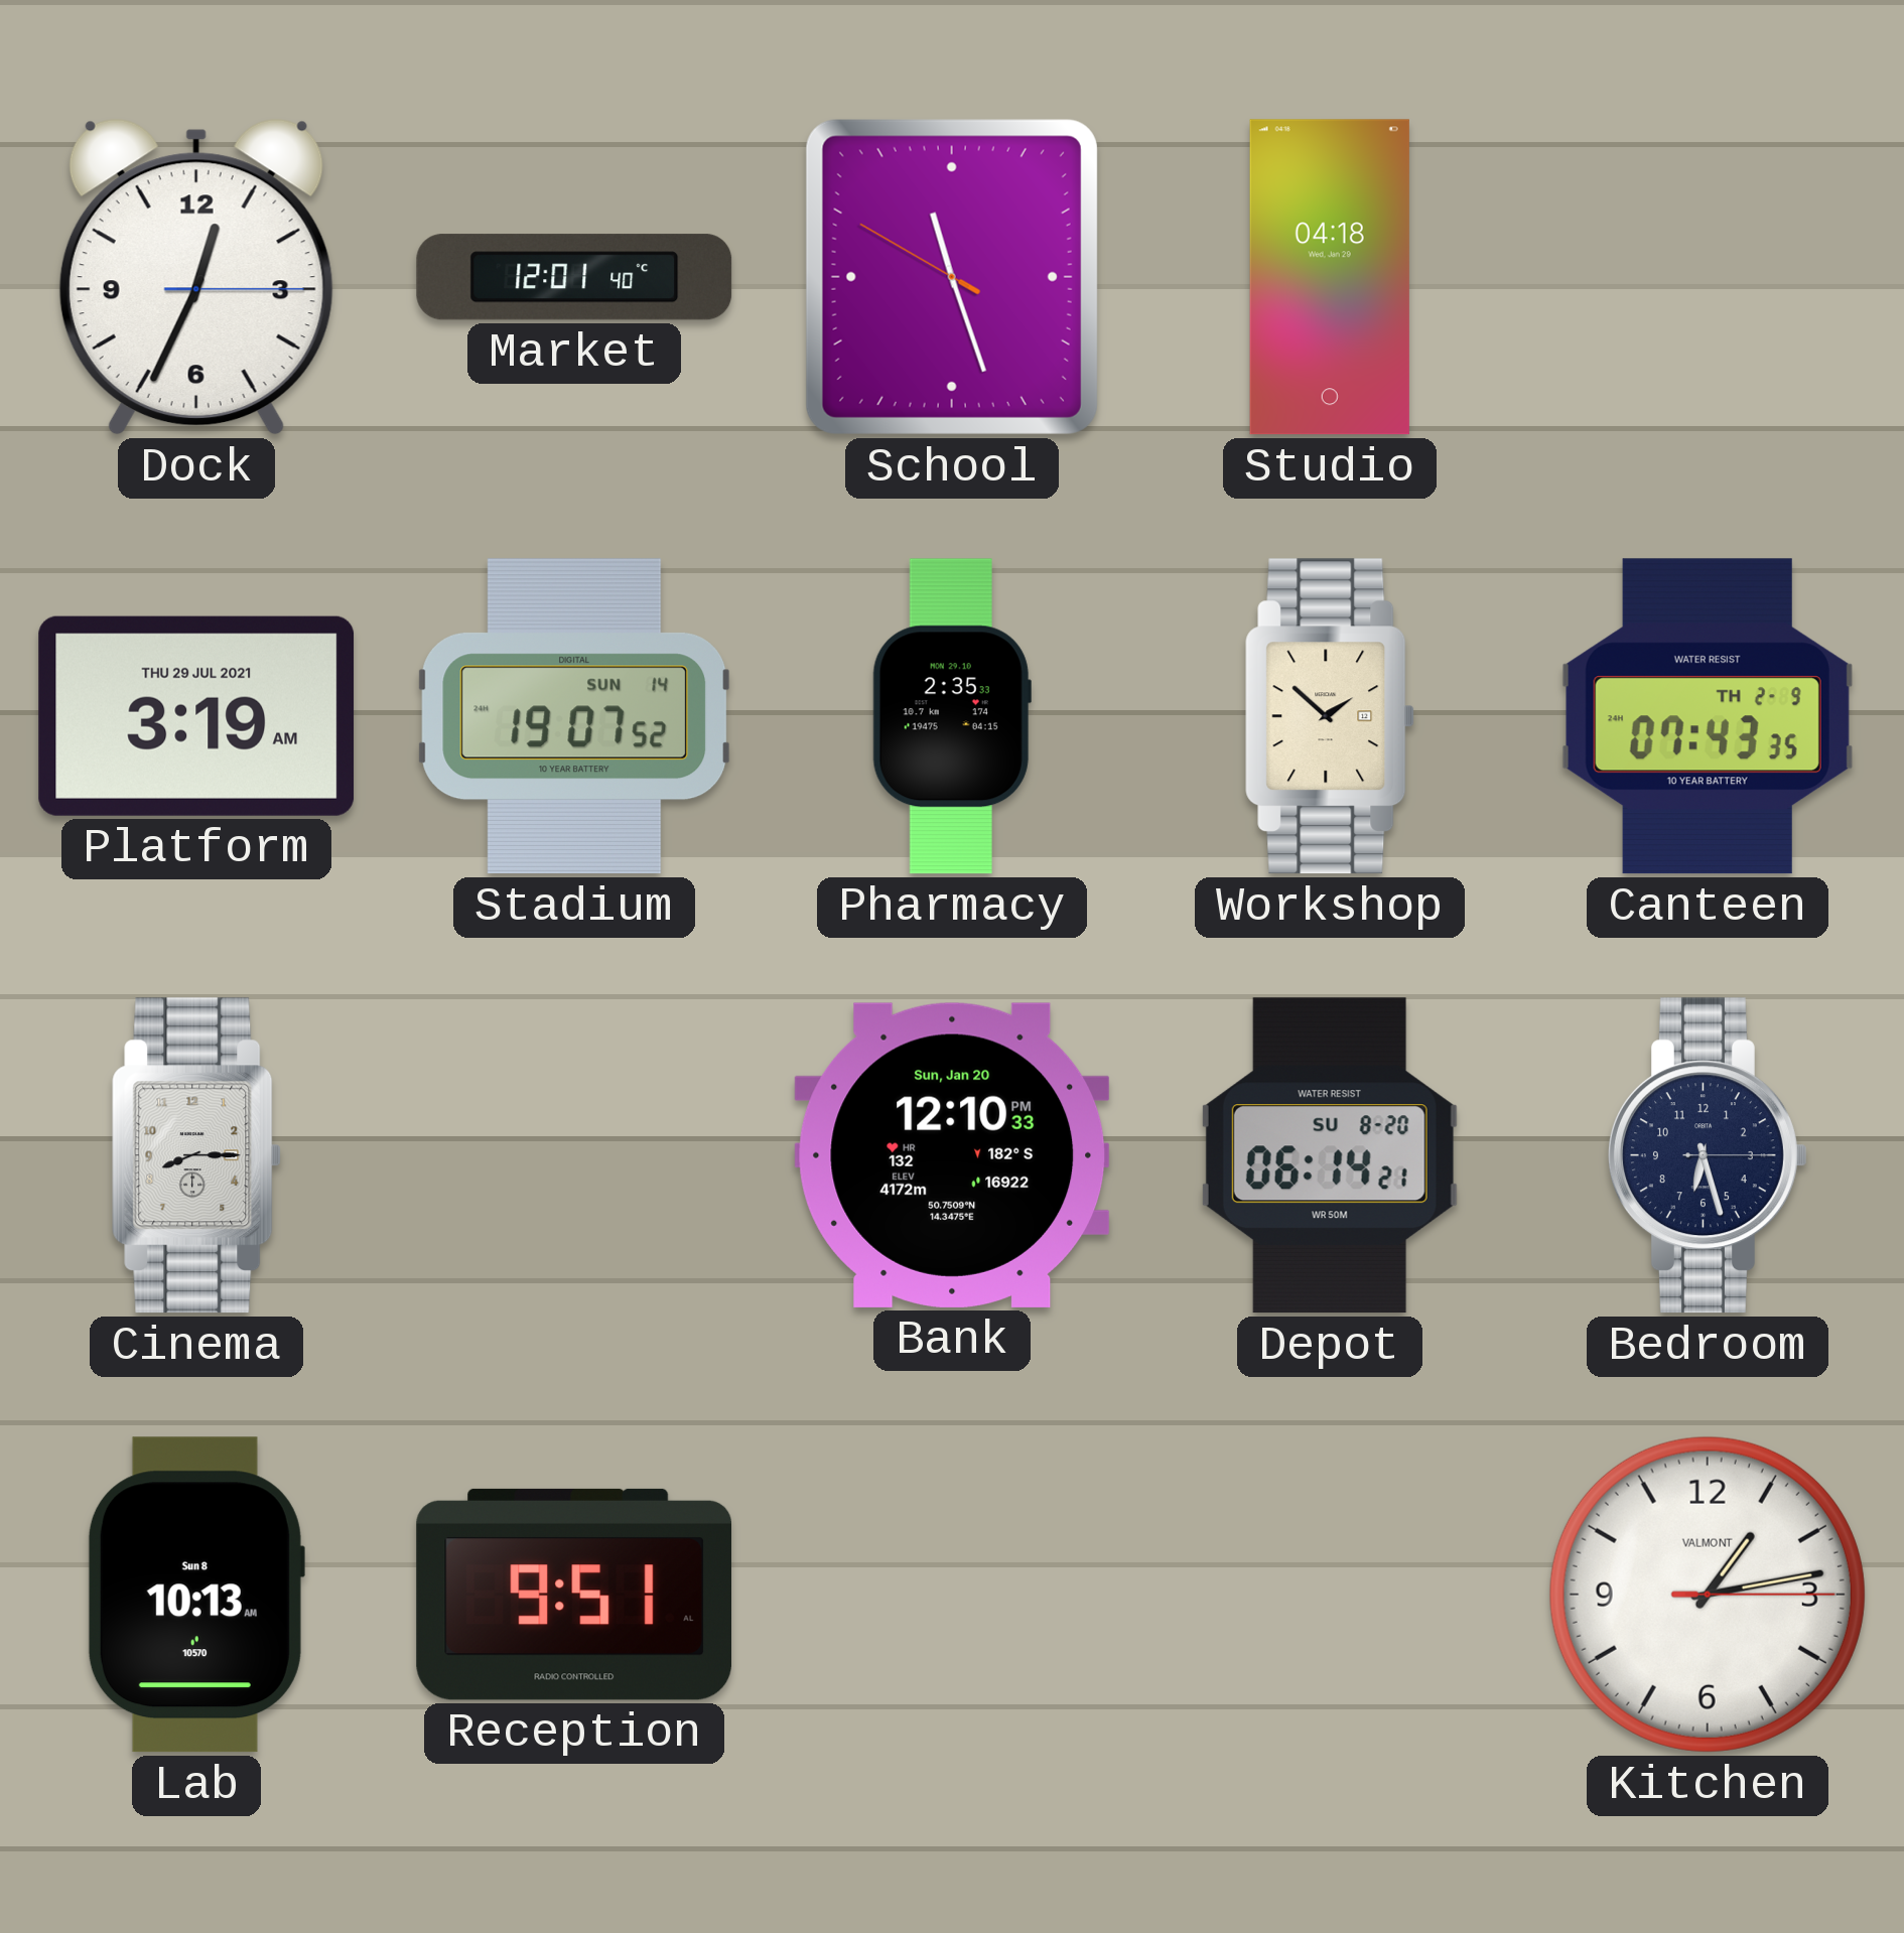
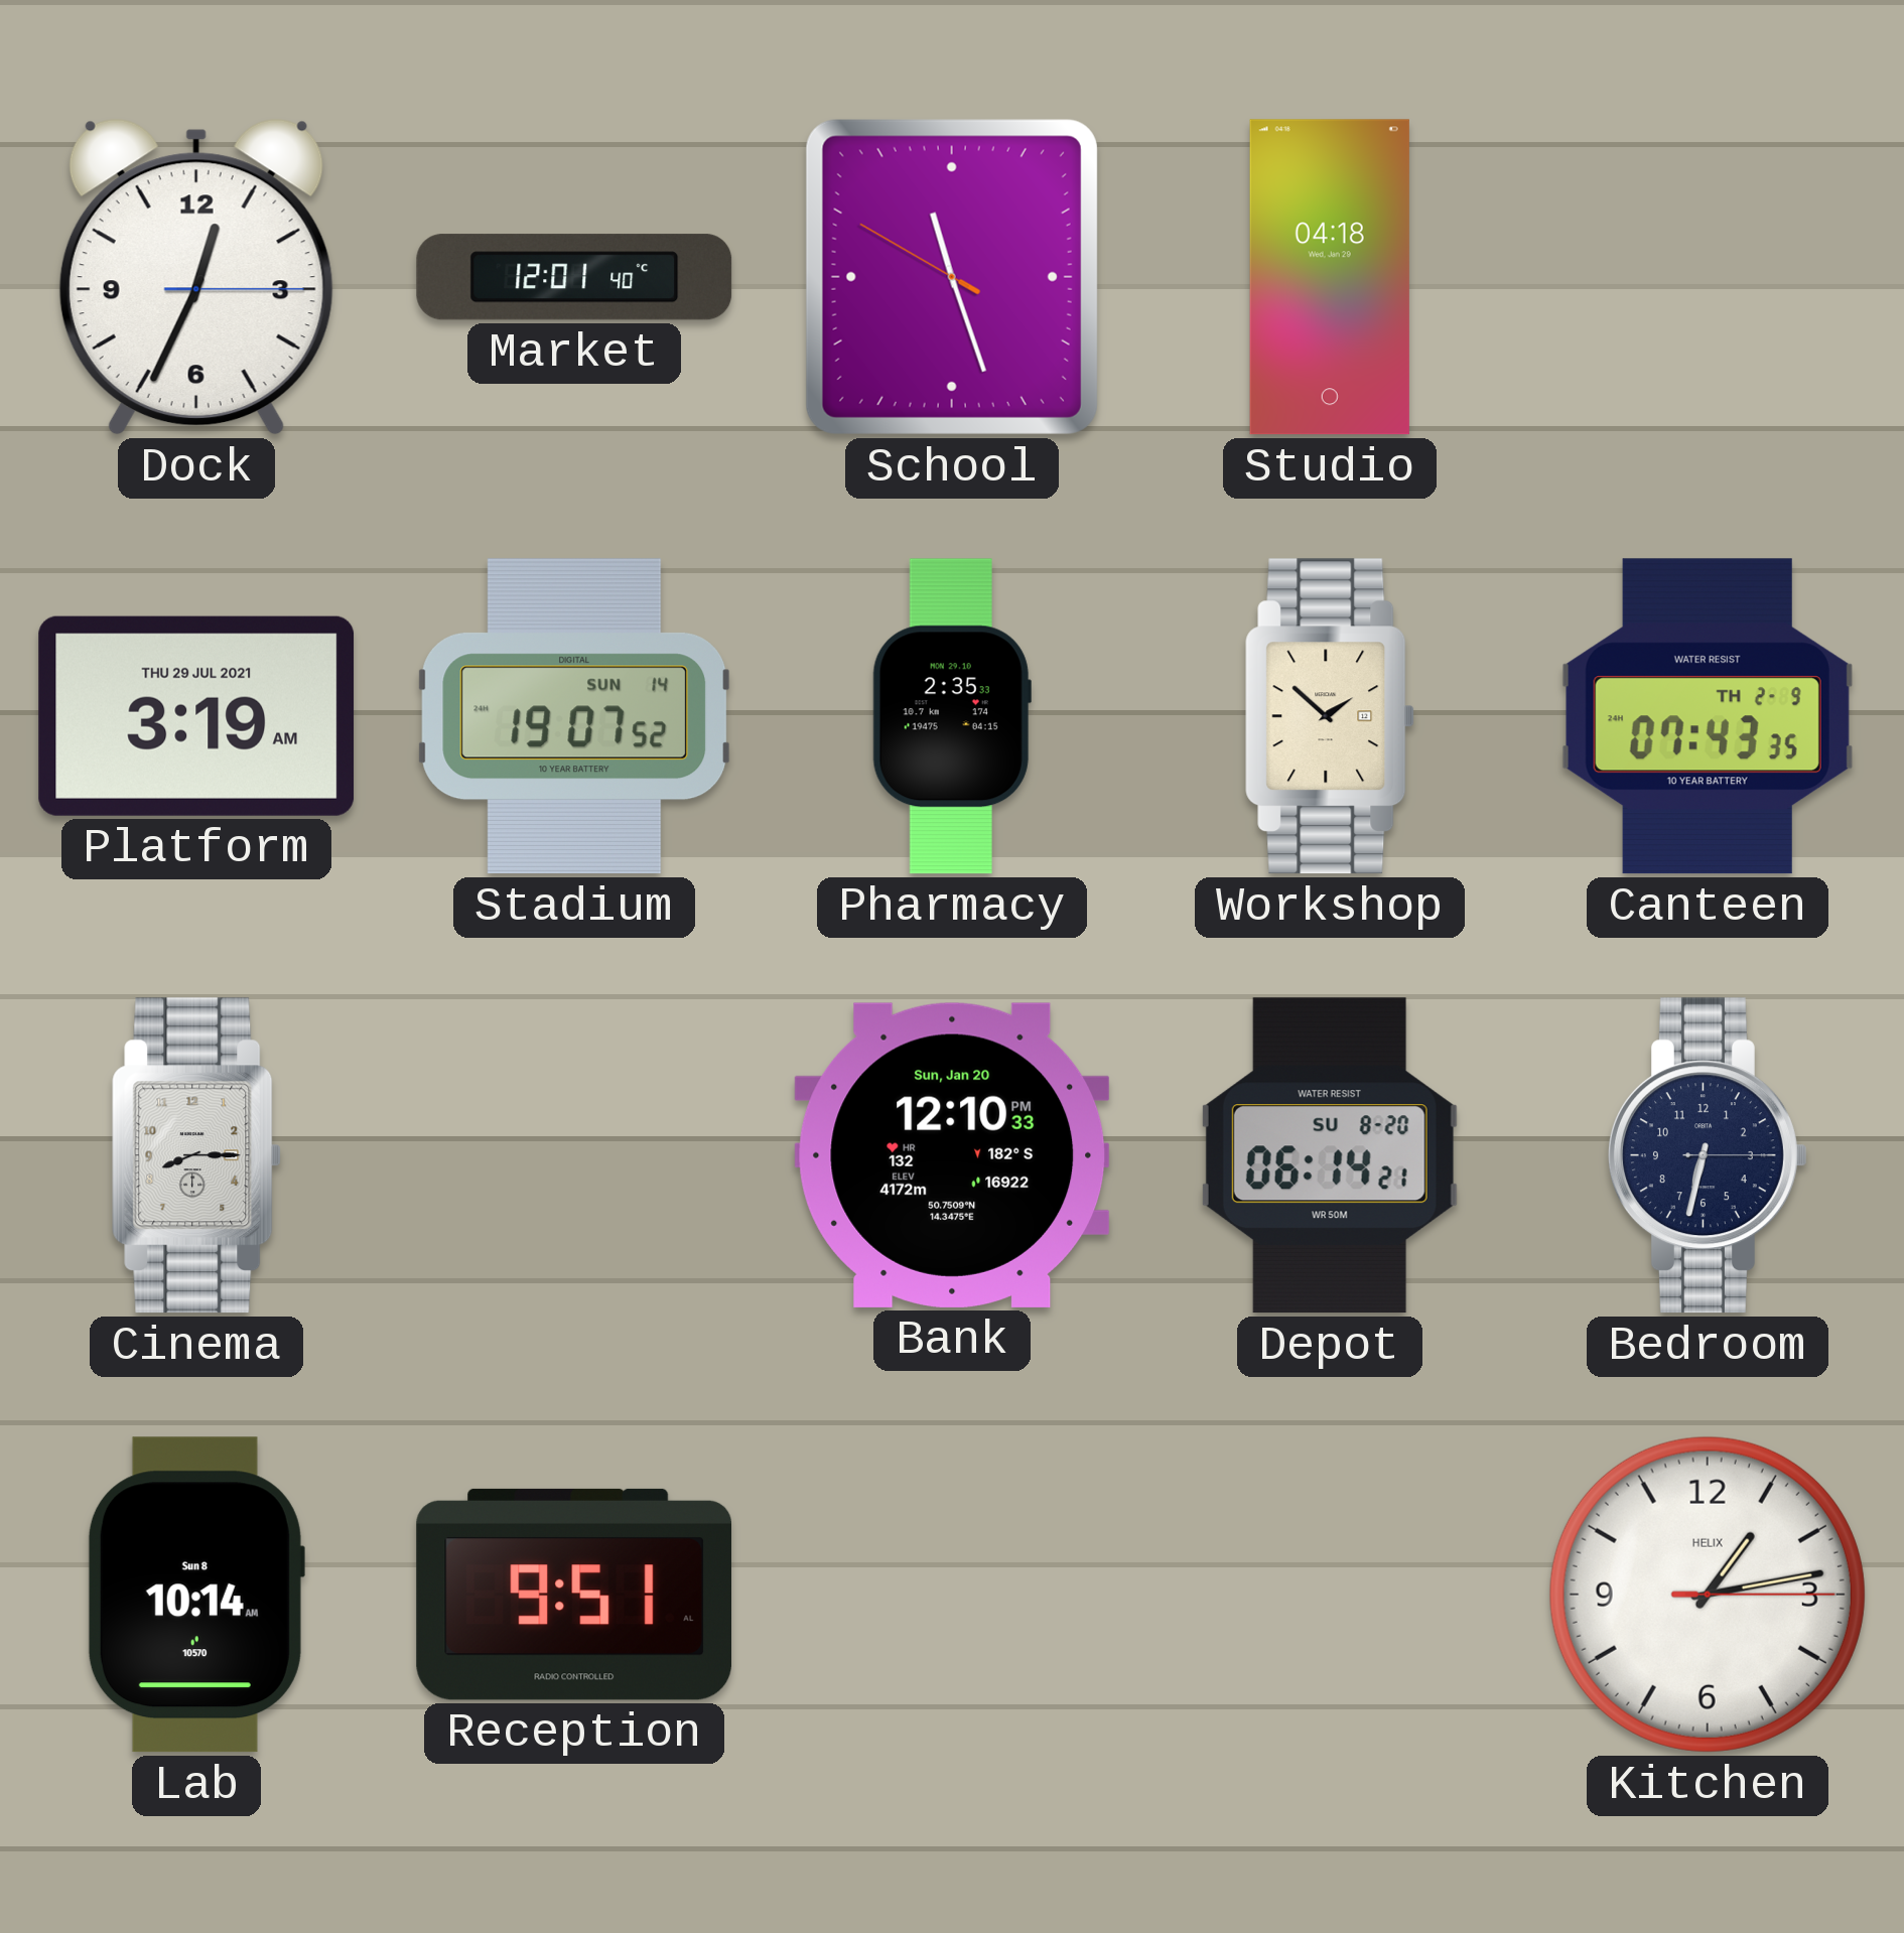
Bedroom: 6:27 -> 6:32 (1709, 1155)
Lab: 10:13 -> 10:14 (195, 1595)
Kitchen brand: VALMONT -> HELIX (1708, 1595)
